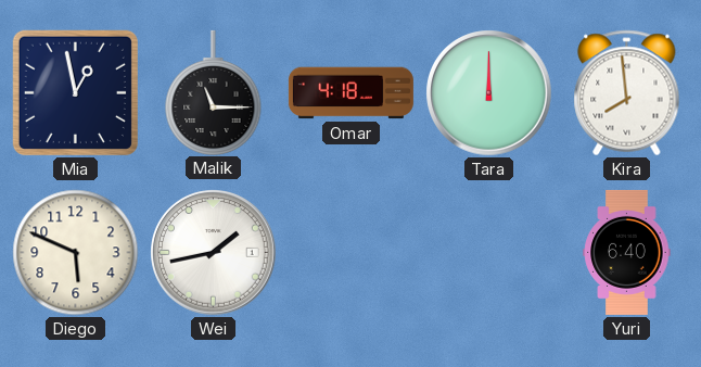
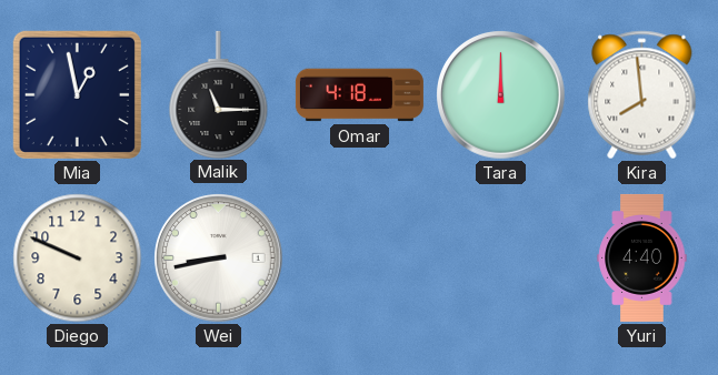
Diego: 5:49 -> 9:49 (78, 259)
Wei: 1:43 -> 8:43 (219, 259)
Yuri: 6:40 -> 4:40 (642, 257)
